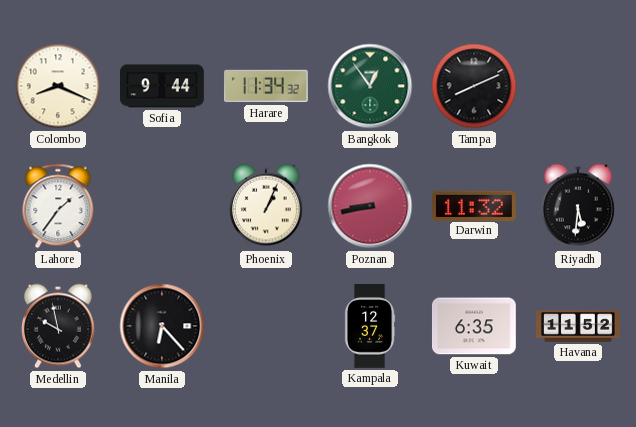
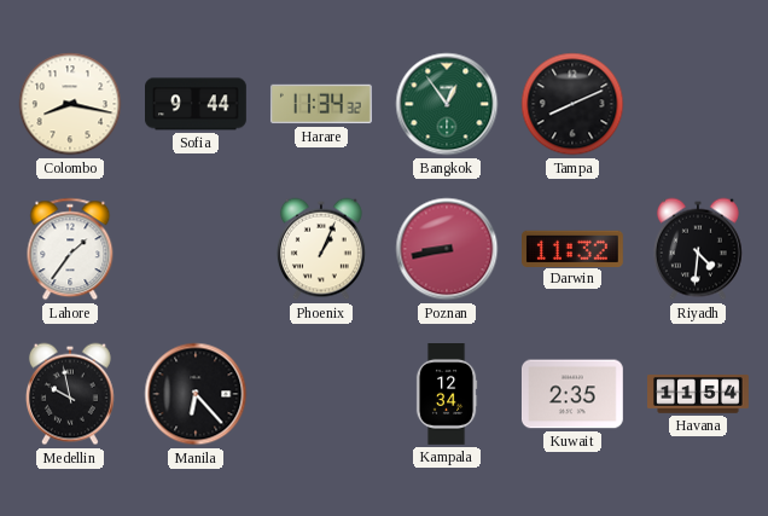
Colombo: 8:19 -> 8:17 (70, 104)
Riyadh: 5:31 -> 4:31 (698, 249)
Kampala: 12:37 -> 12:34 (447, 395)
Kuwait: 6:35 -> 2:35 (572, 394)
Havana: 11:52 -> 11:54 (698, 394)
